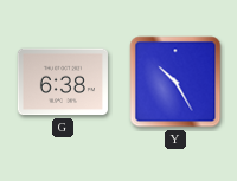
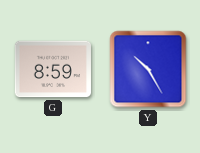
G: 6:38 -> 8:59 (53, 69)
